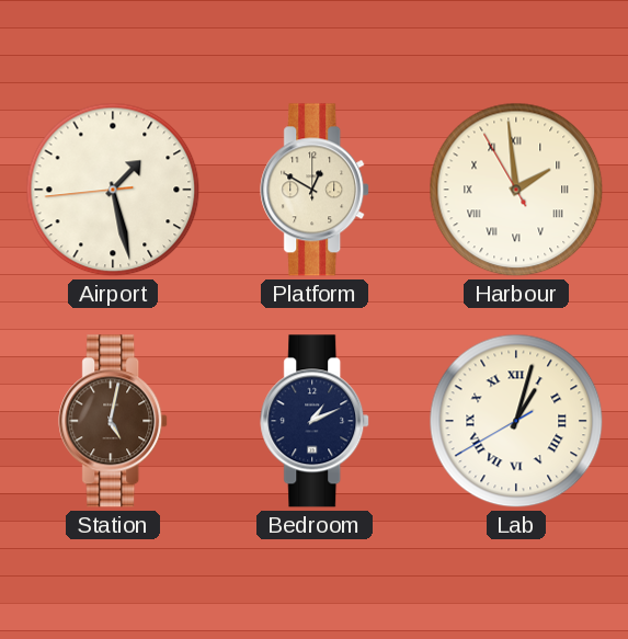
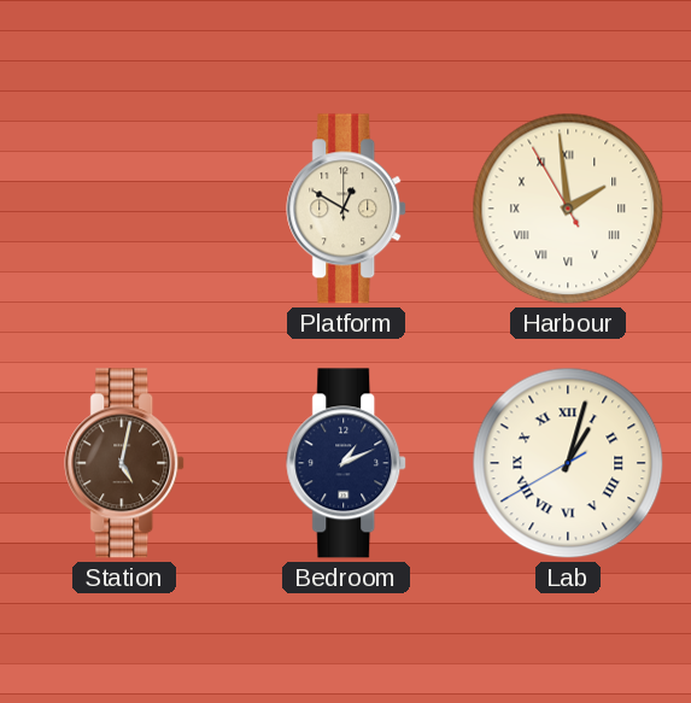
Airport: 1:27 -> none (113, 190)
